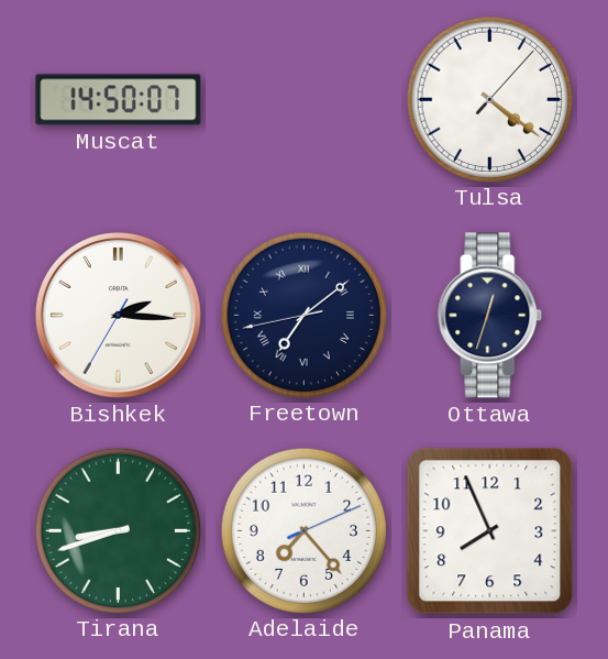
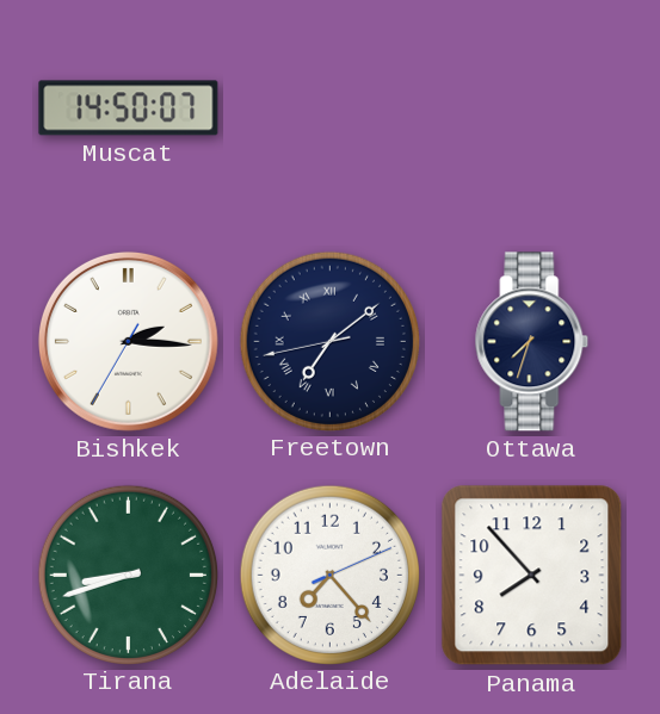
Tulsa: 4:21 -> none (489, 99)
Ottawa: 12:33 -> 7:33 (532, 342)
Panama: 7:56 -> 7:53 (532, 576)
